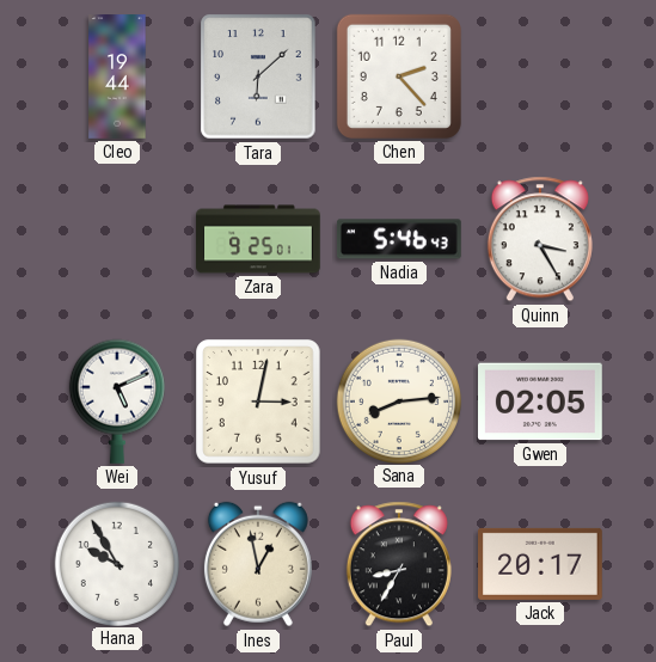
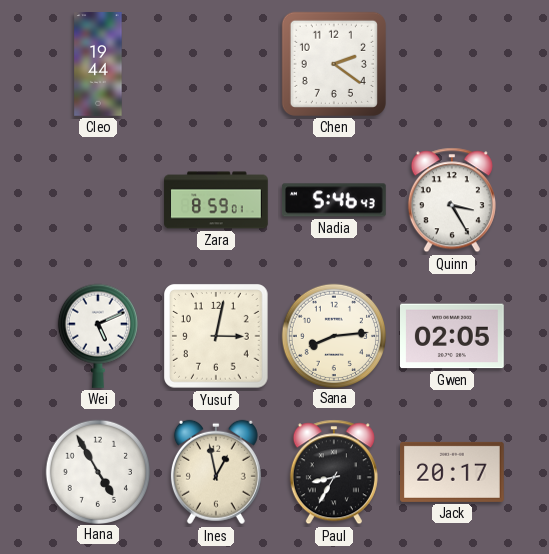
Tara: 6:08 -> none (258, 76)
Chen: 2:23 -> 2:21 (334, 64)
Zara: 9:25 -> 8:59 (216, 200)
Hana: 9:55 -> 4:55 (97, 471)
